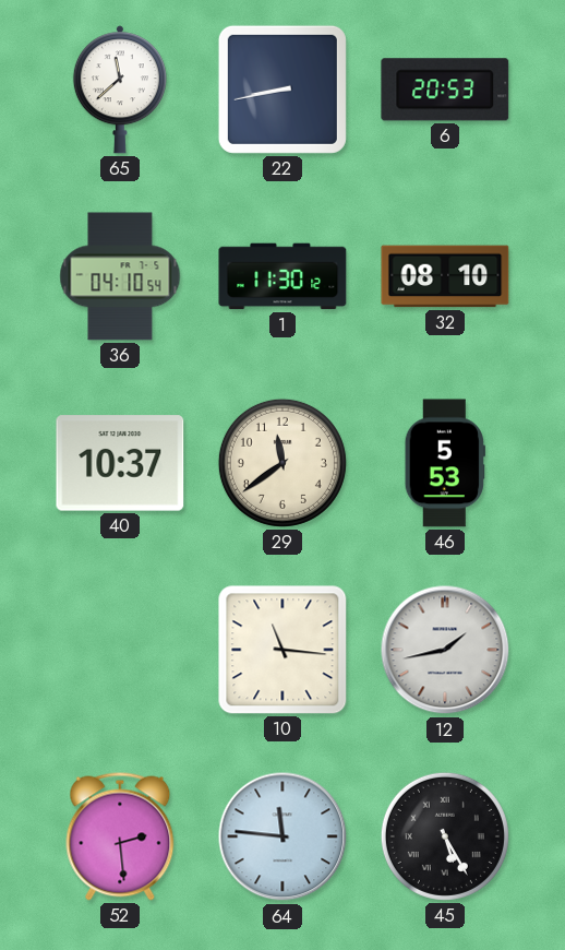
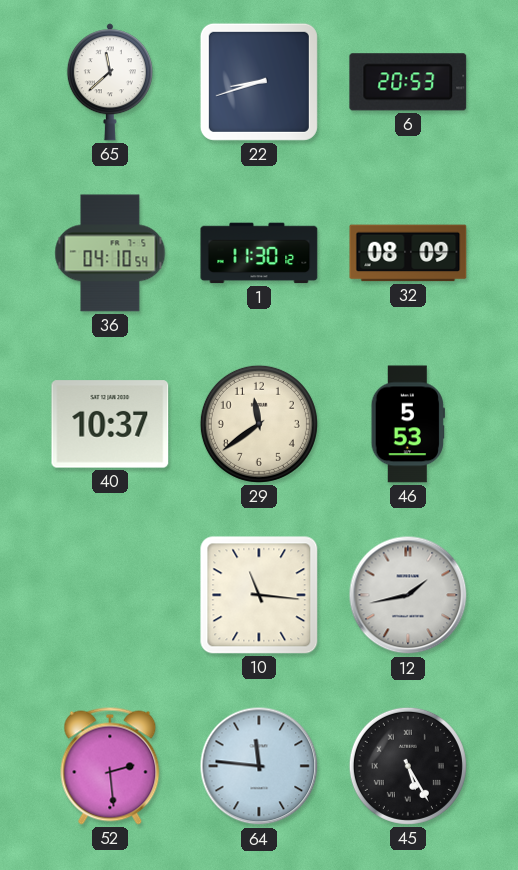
22: 8:43 -> 8:42 (259, 82)
32: 08:10 -> 08:09 (408, 253)
